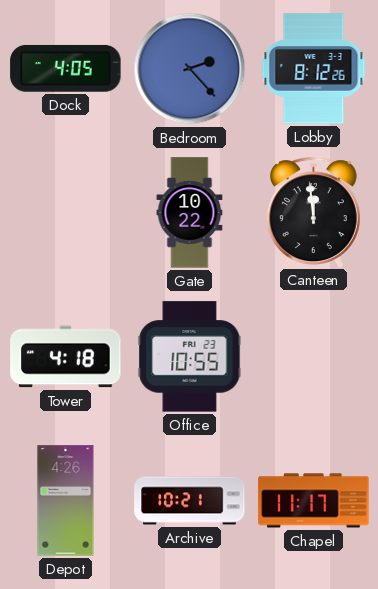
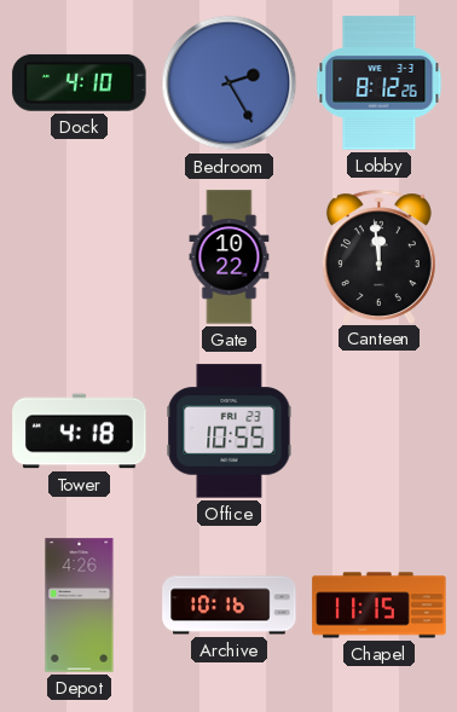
Dock: 4:05 -> 4:10 (80, 82)
Bedroom: 2:23 -> 2:25 (230, 83)
Archive: 10:21 -> 10:16 (230, 606)
Chapel: 11:17 -> 11:15 (380, 606)
